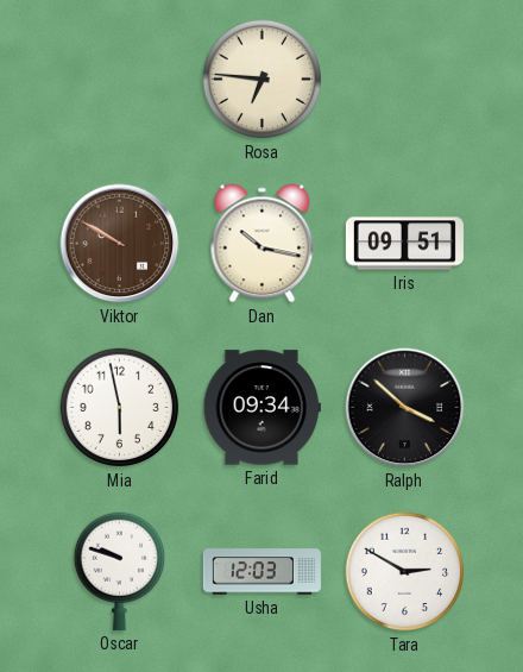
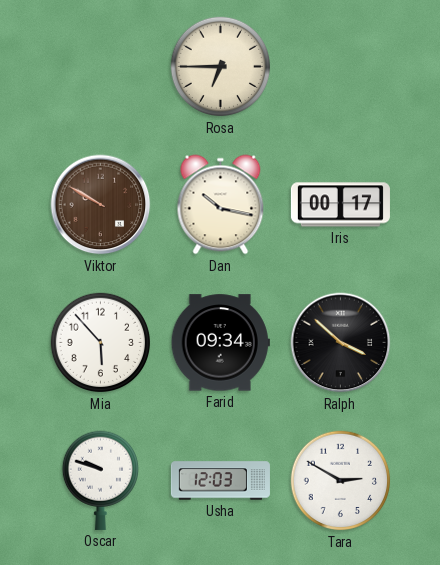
Rosa: 6:46 -> 6:45 (221, 67)
Iris: 09:51 -> 00:17 (340, 205)
Mia: 5:58 -> 5:53 (101, 343)
